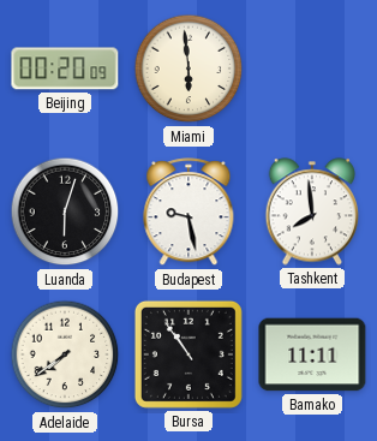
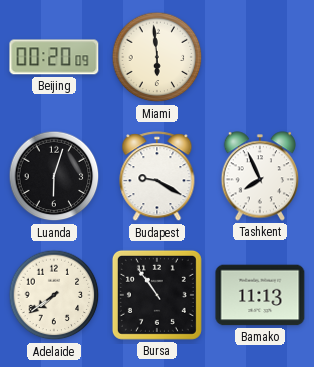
Budapest: 9:28 -> 9:20 (157, 177)
Tashkent: 7:59 -> 7:56 (260, 176)
Bamako: 11:11 -> 11:13 (260, 295)
